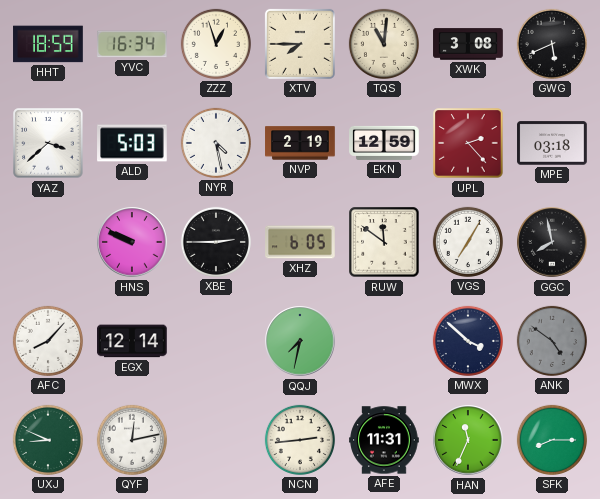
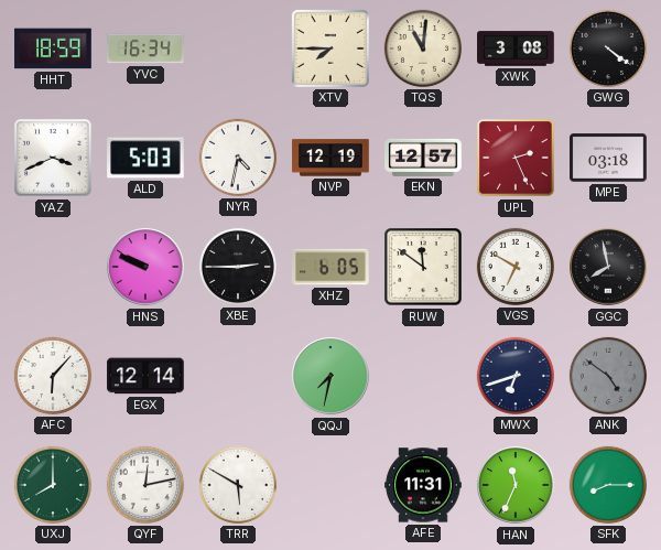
ZZZ: 12:57 -> none (216, 44)
GWG: 5:41 -> 4:21 (608, 48)
YAZ: 3:38 -> 3:41 (53, 158)
NYR: 4:28 -> 4:32 (238, 158)
NVP: 2:19 -> 12:19 (330, 158)
EKN: 12:59 -> 12:57 (423, 158)
UPL: 2:23 -> 2:26 (516, 158)
VGS: 7:05 -> 6:50 (516, 267)
AFC: 8:07 -> 6:07 (53, 376)
MWX: 3:52 -> 6:42 (516, 376)
UXJ: 8:49 -> 8:00 (53, 485)
TRR: none -> 5:50 (238, 485)
NCN: 2:44 -> none (300, 440)
